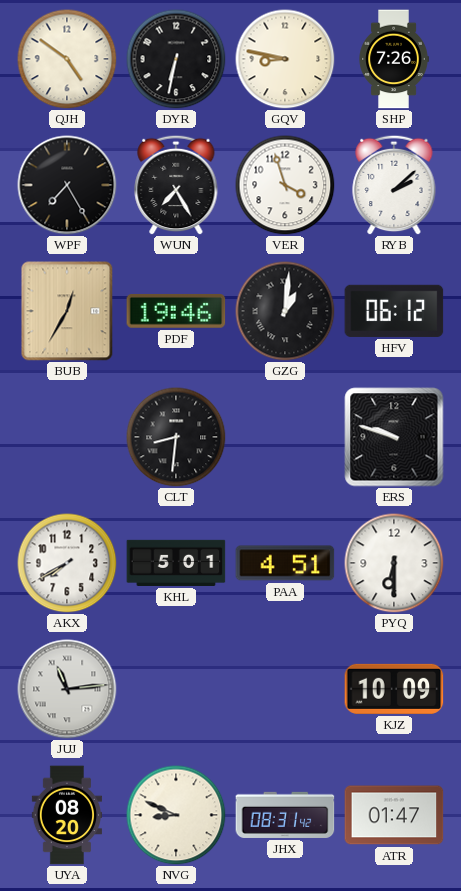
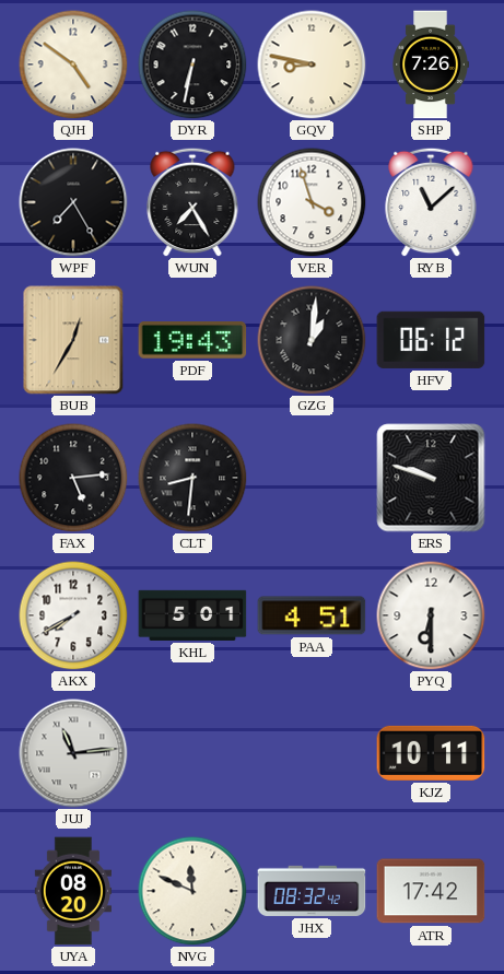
RYB: 2:08 -> 11:08 (431, 202)
PDF: 19:46 -> 19:43 (192, 340)
FAX: none -> 5:14 (73, 478)
KJZ: 10:09 -> 10:11 (431, 753)
NVG: 8:49 -> 11:49 (192, 891)
JHX: 08:31 -> 08:32 (312, 891)
ATR: 01:47 -> 17:42 (431, 891)
